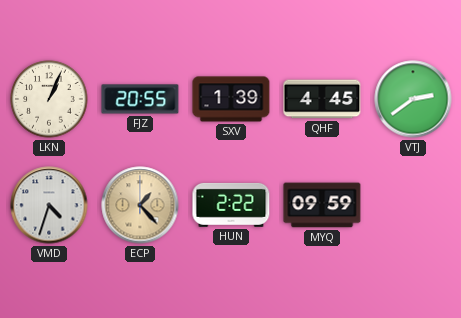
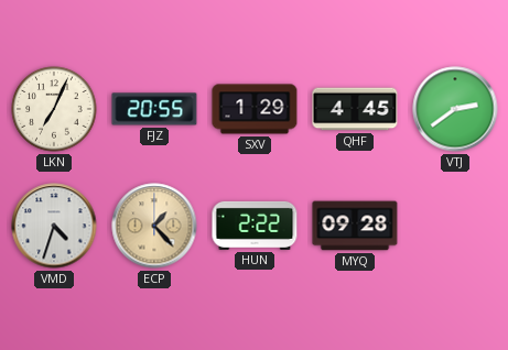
LKN: 1:04 -> 7:04 (54, 109)
SXV: 1:39 -> 1:29 (255, 109)
MYQ: 09:59 -> 09:28 (355, 226)
